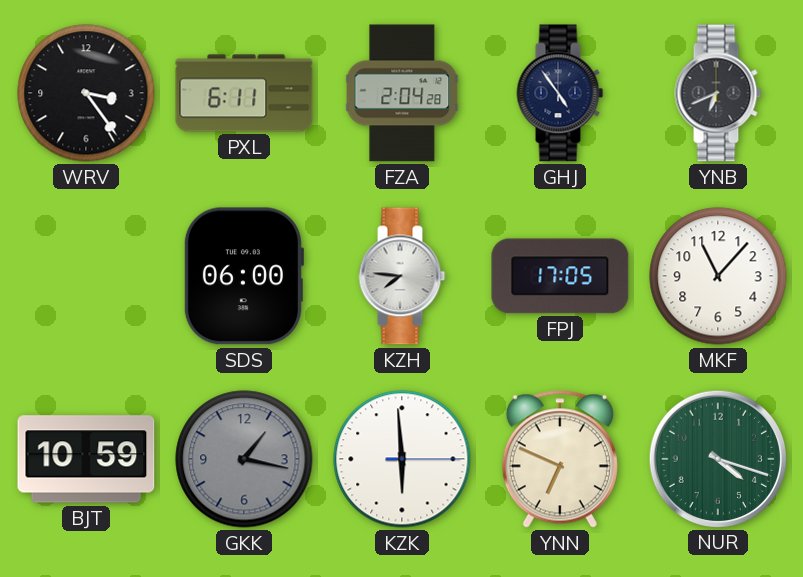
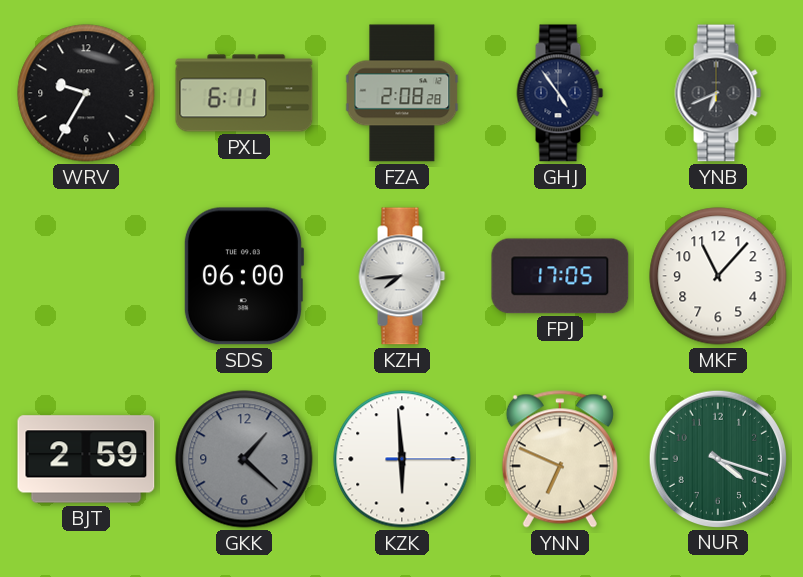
WRV: 3:24 -> 9:35 (86, 93)
FZA: 2:04 -> 2:08 (402, 93)
KZH: 7:46 -> 7:44 (402, 276)
BJT: 10:59 -> 2:59 (86, 459)
GKK: 1:17 -> 1:22 (244, 459)
